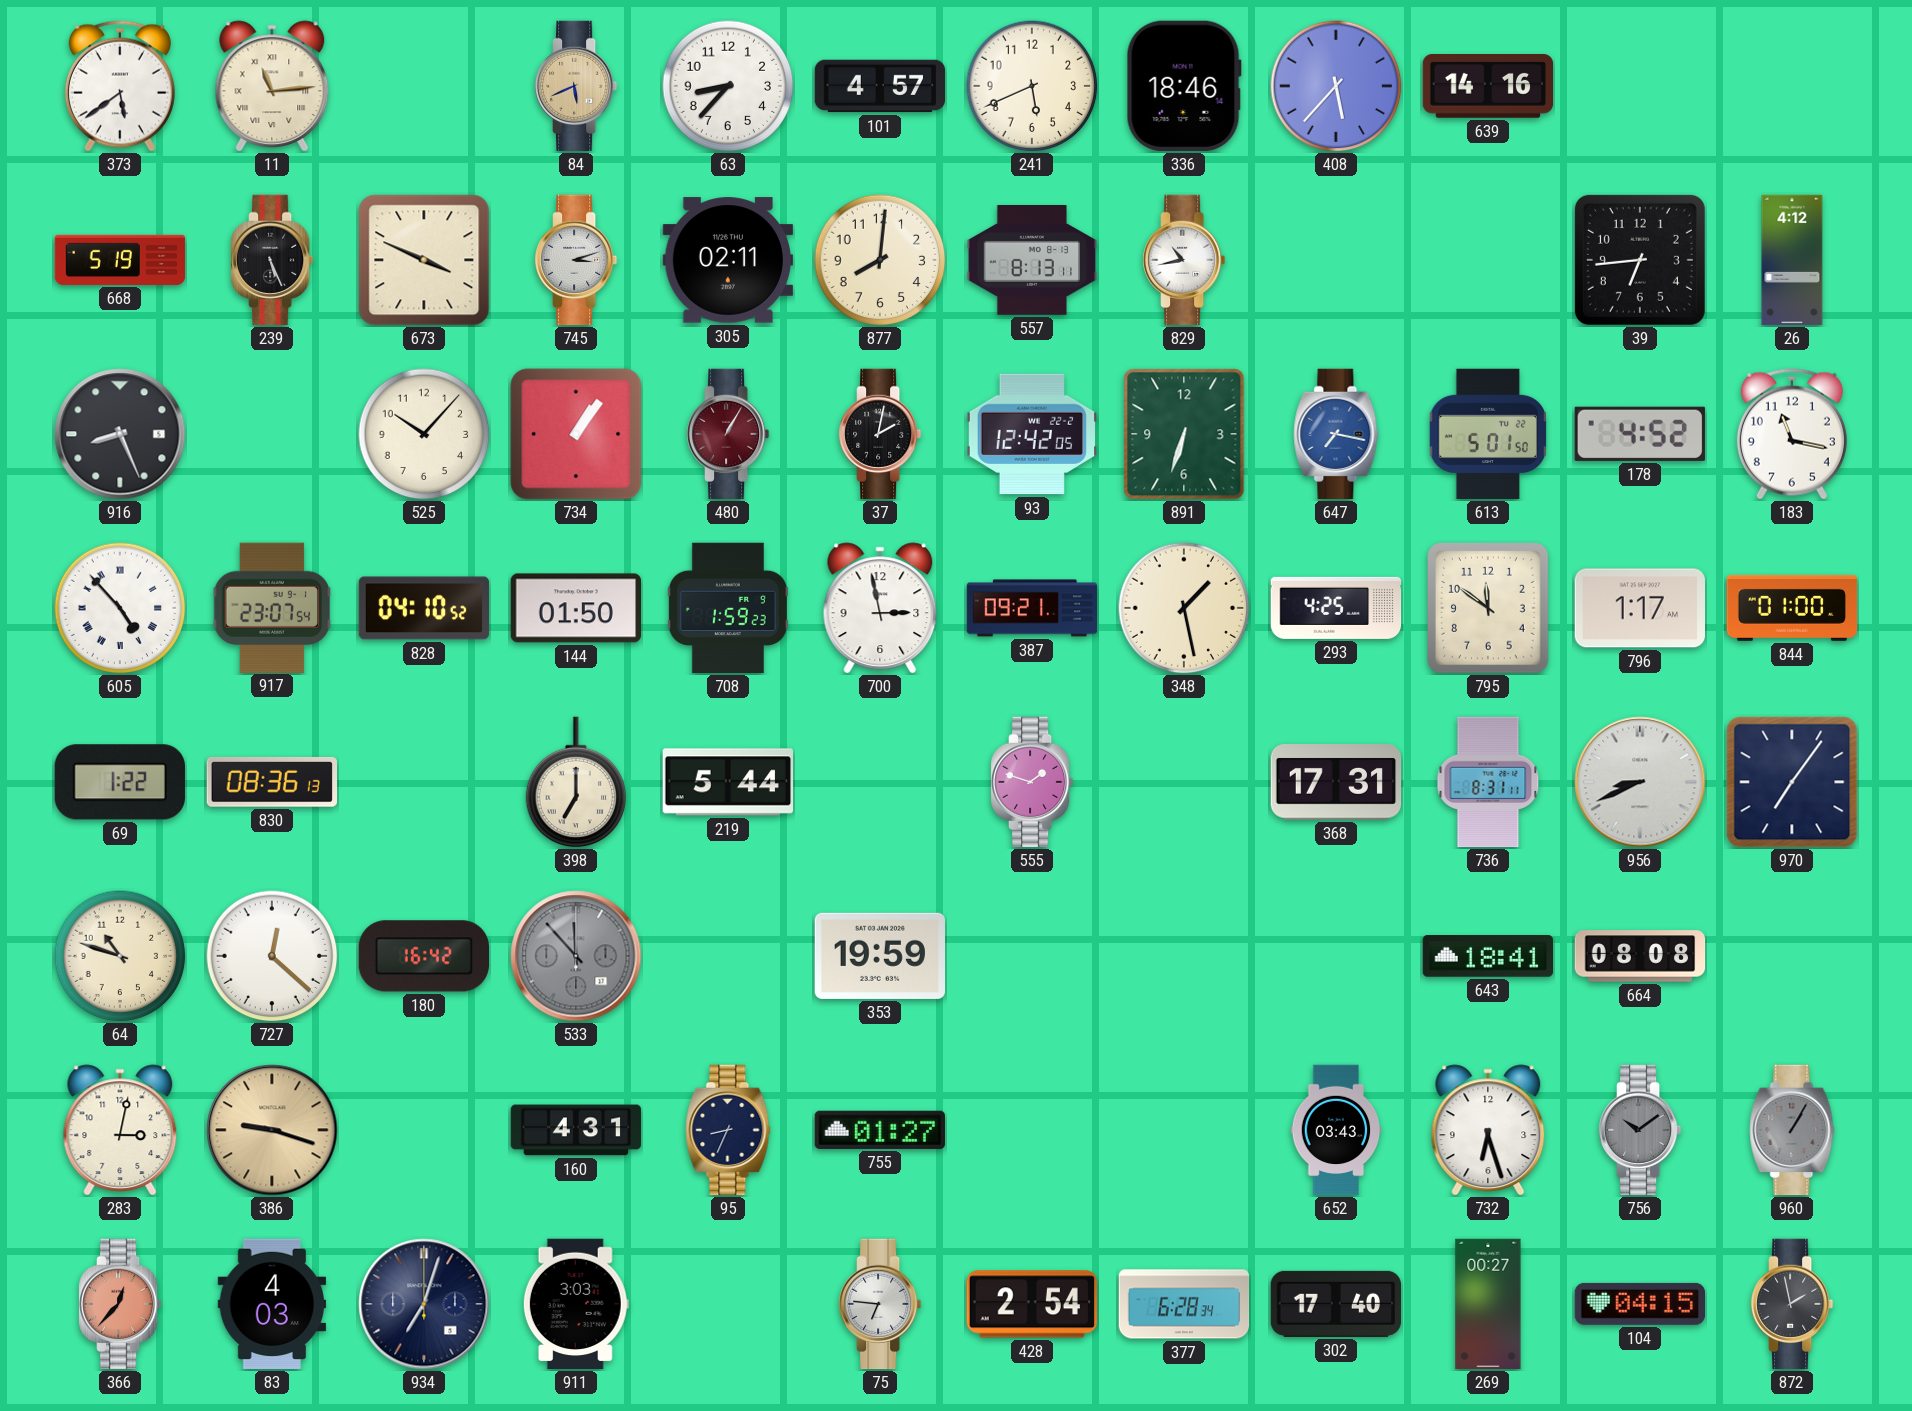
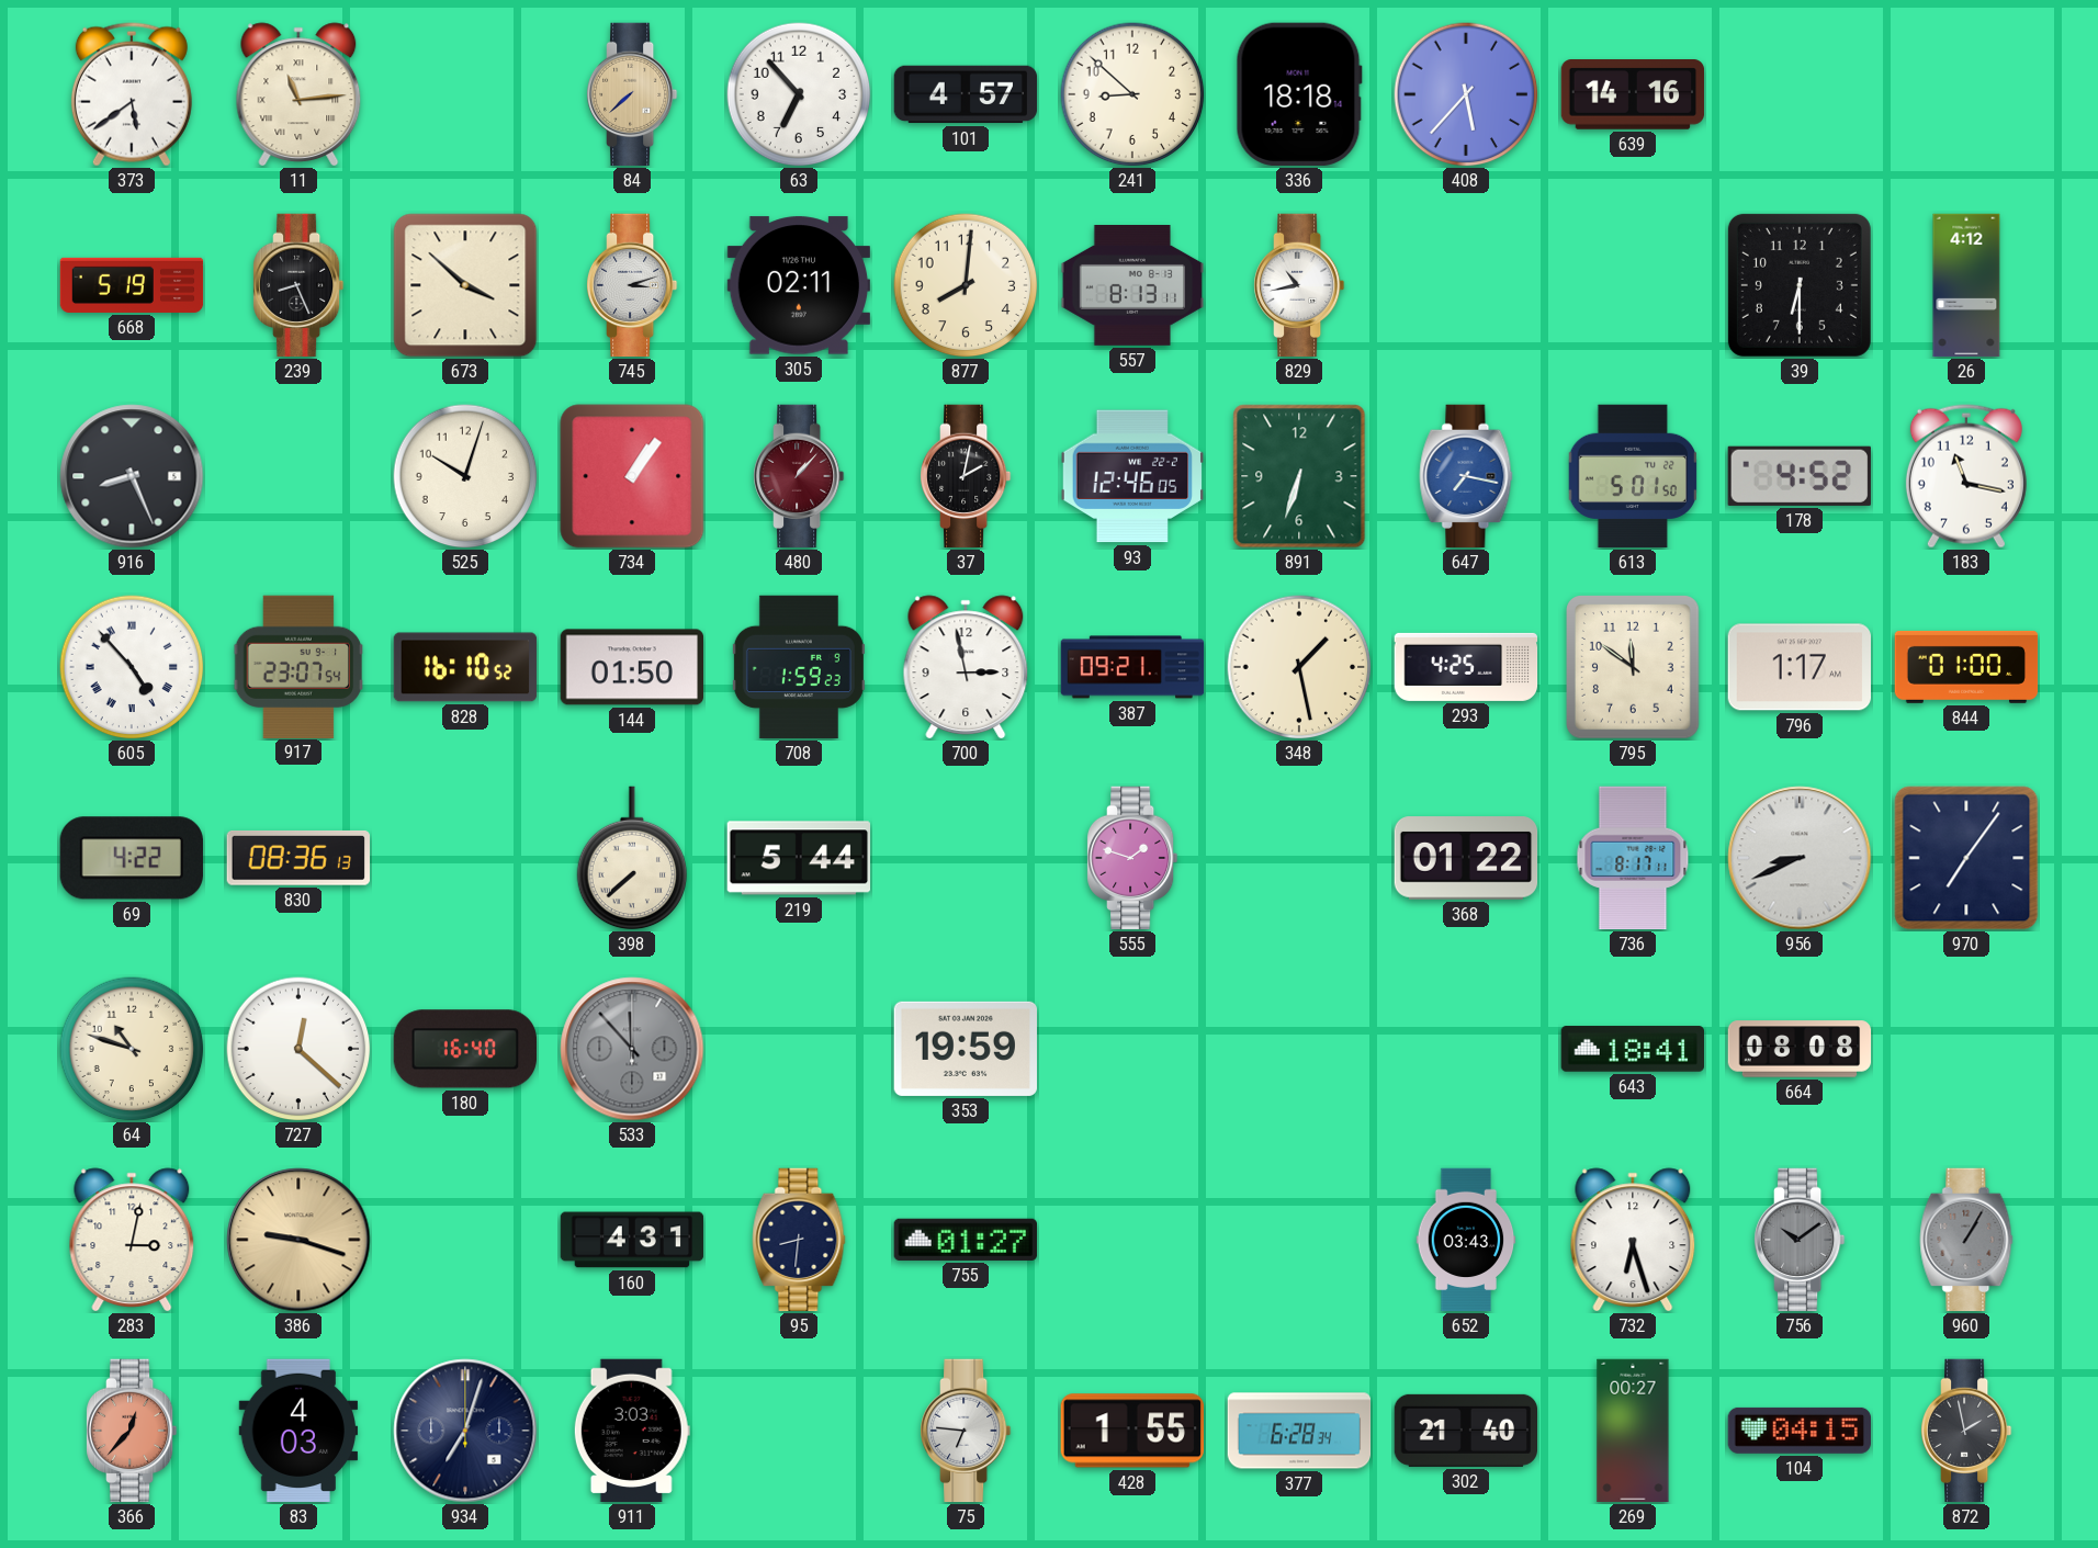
84: 5:41 -> 7:38 (633, 94)
63: 8:37 -> 6:53 (799, 94)
241: 5:41 -> 8:52 (1132, 94)
336: 18:46 -> 18:18 (1299, 94)
239: 5:26 -> 8:26 (300, 285)
673: 3:49 -> 3:52 (465, 285)
39: 6:44 -> 6:30 (1800, 285)
525: 10:07 -> 10:03 (465, 476)
480: 1:05 -> 1:07 (800, 476)
93: 12:42 -> 12:46 (1132, 476)
828: 04:10 -> 16:10 (465, 667)
69: 1:22 -> 4:22 (132, 858)
398: 7:00 -> 7:38 (632, 858)
368: 17:31 -> 01:22 (1466, 858)
736: 8:31 -> 8:17 (1633, 858)
180: 16:42 -> 16:40 (464, 1049)
95: 8:34 -> 8:31 (799, 1240)
428: 2:54 -> 1:55 (1131, 1431)
302: 17:40 -> 21:40 (1465, 1431)
